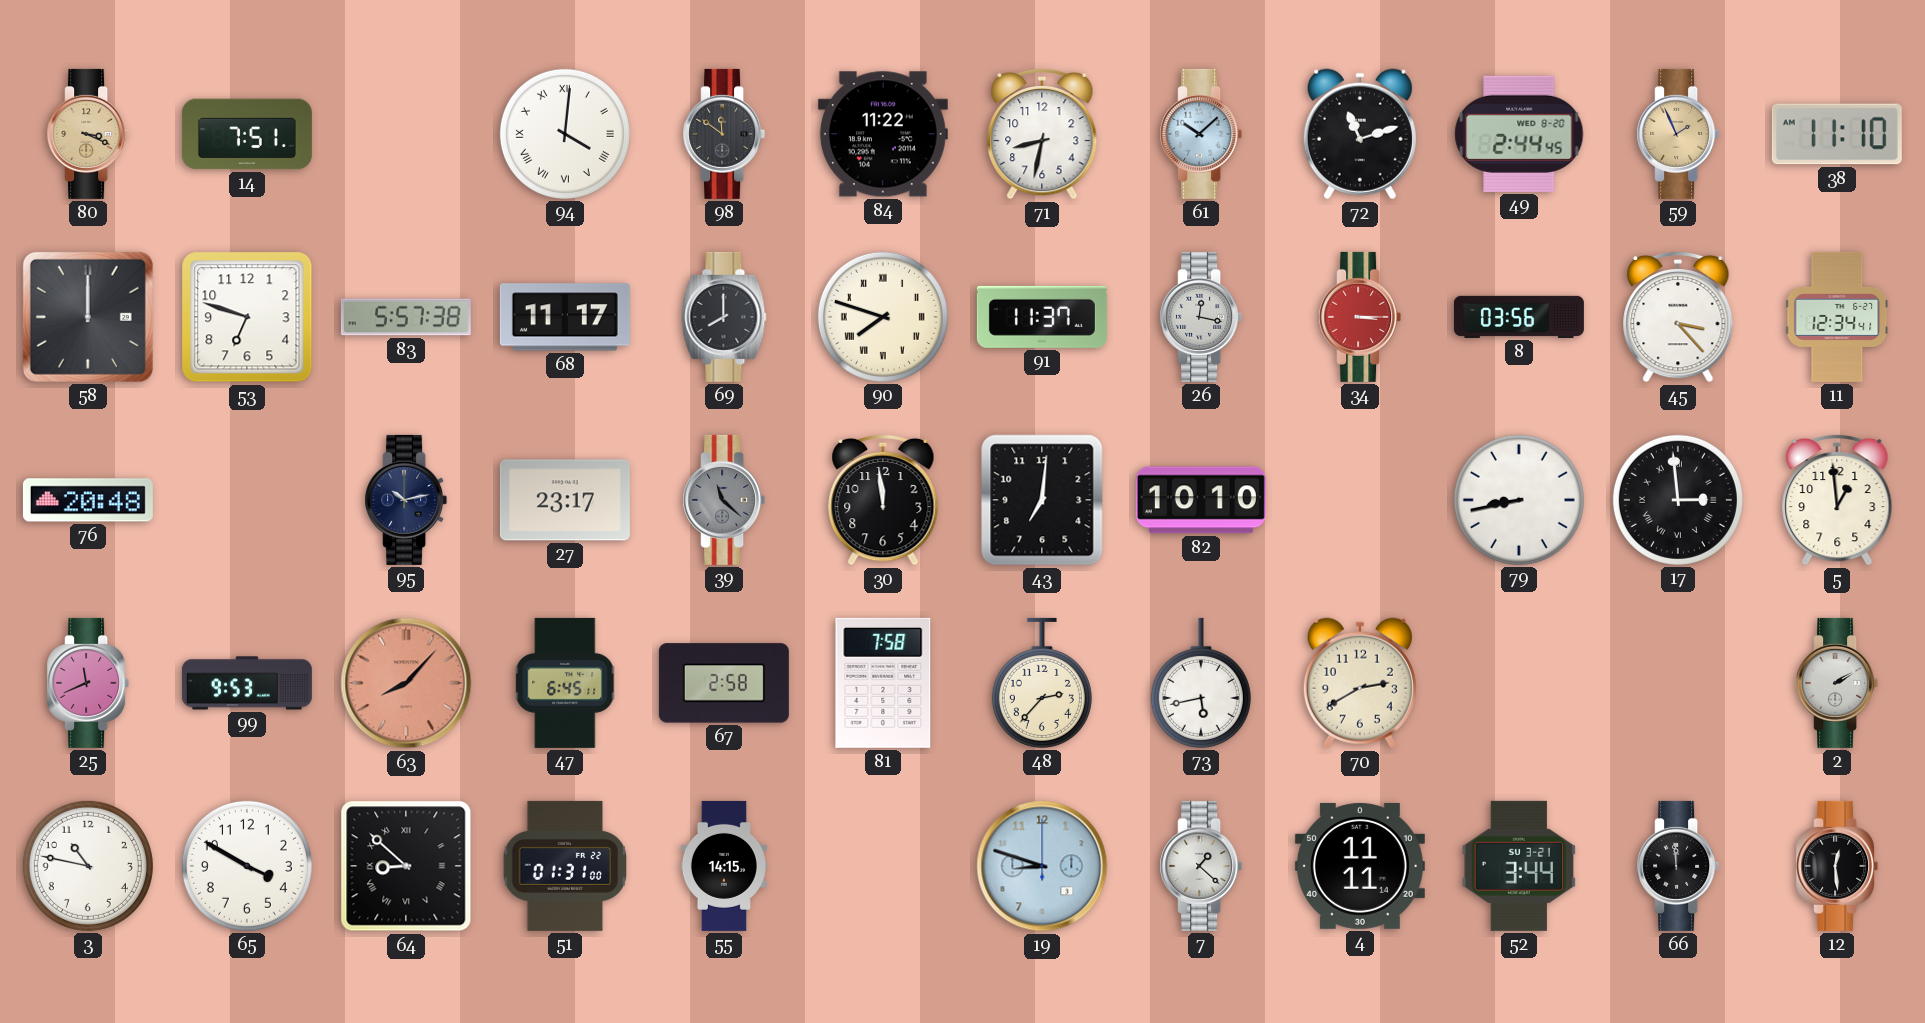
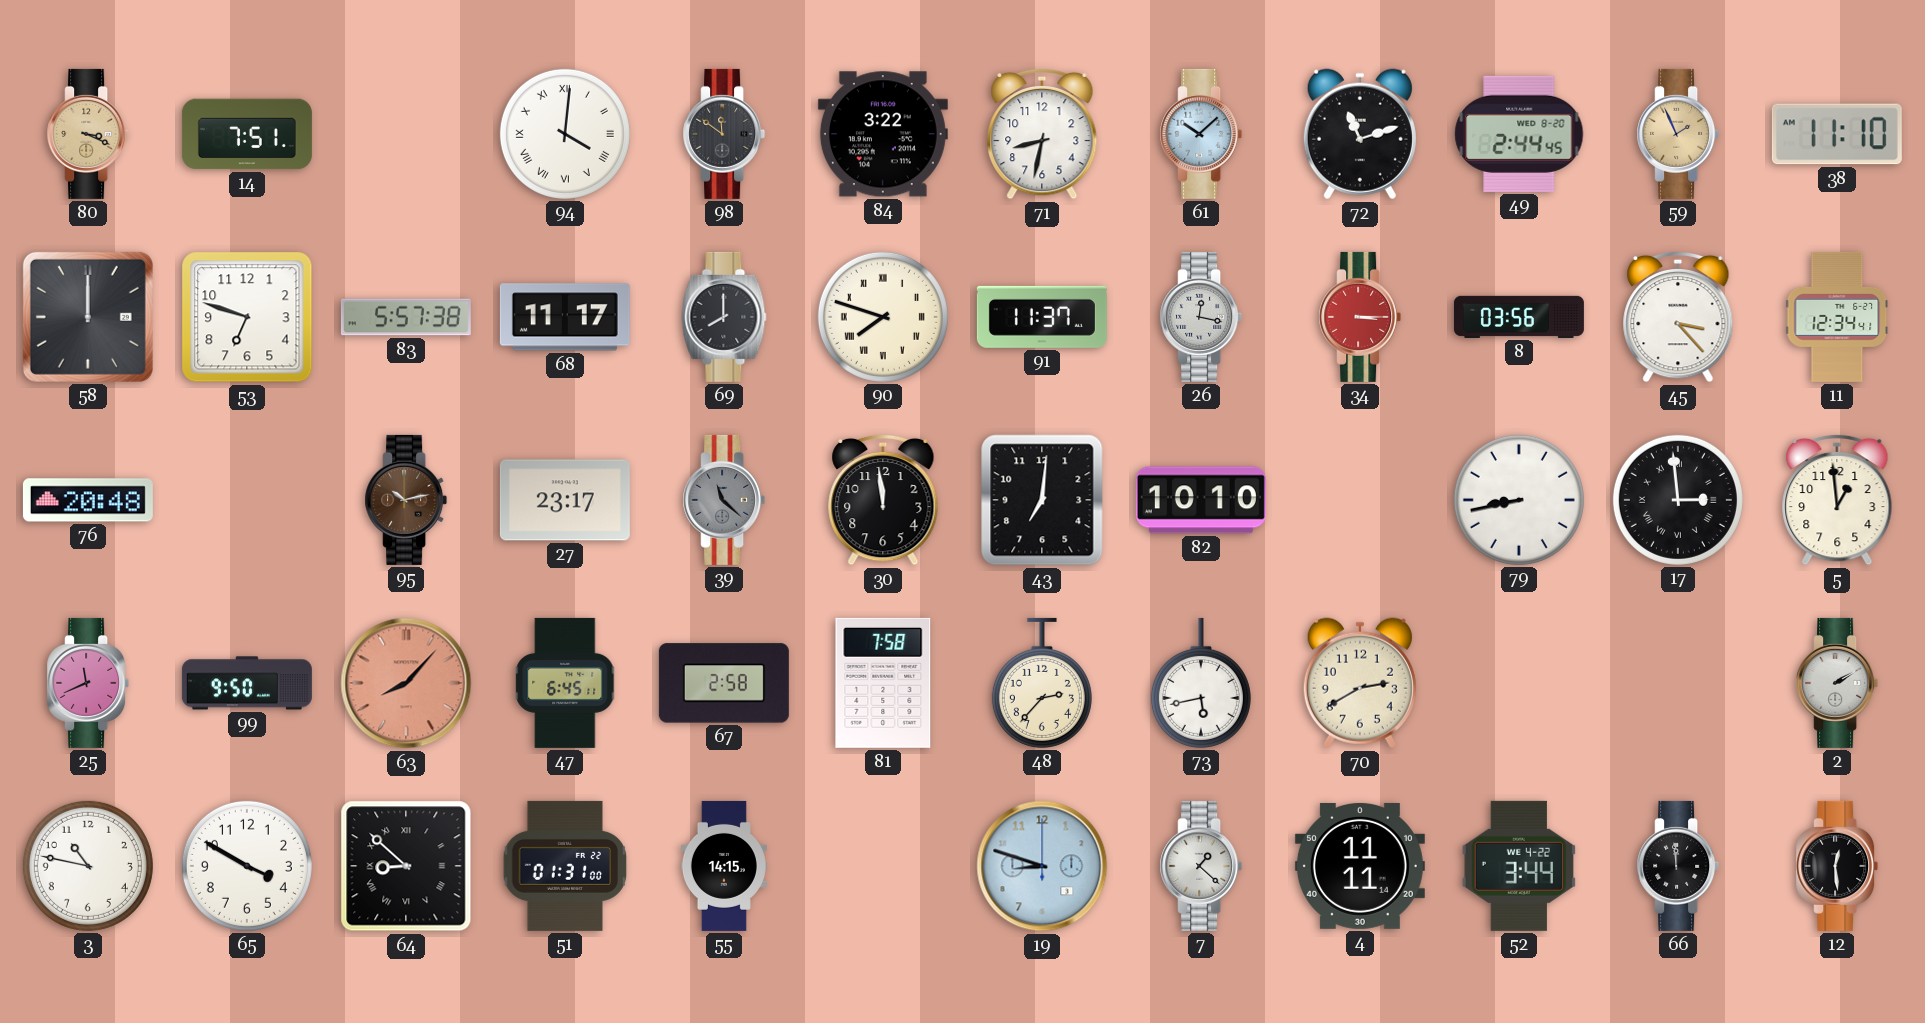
84: 11:22 -> 3:22 (883, 134)
95 dial: navy -> brown (406, 500)
99: 9:53 -> 9:50 (247, 683)
52 date: SU 3-21 -> WE 4-22 (1519, 866)
